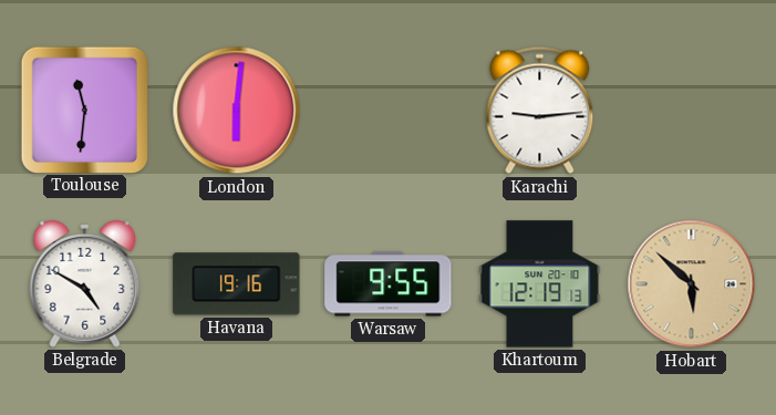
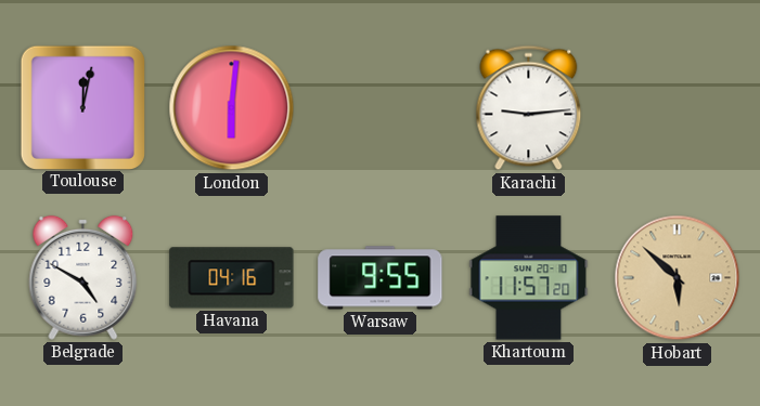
Toulouse: 11:31 -> 12:02 (82, 107)
Havana: 19:16 -> 04:16 (232, 278)
Khartoum: 12:19 -> 11:57 (529, 278)
